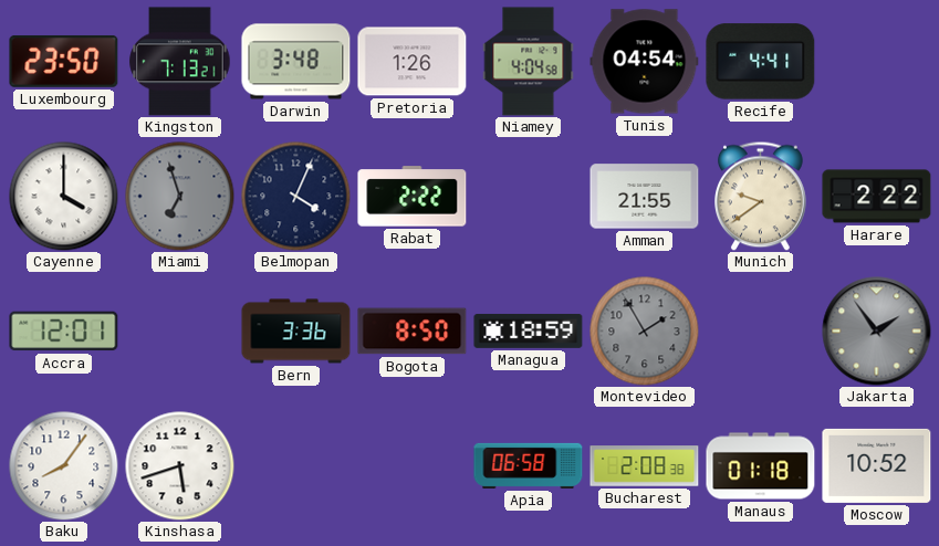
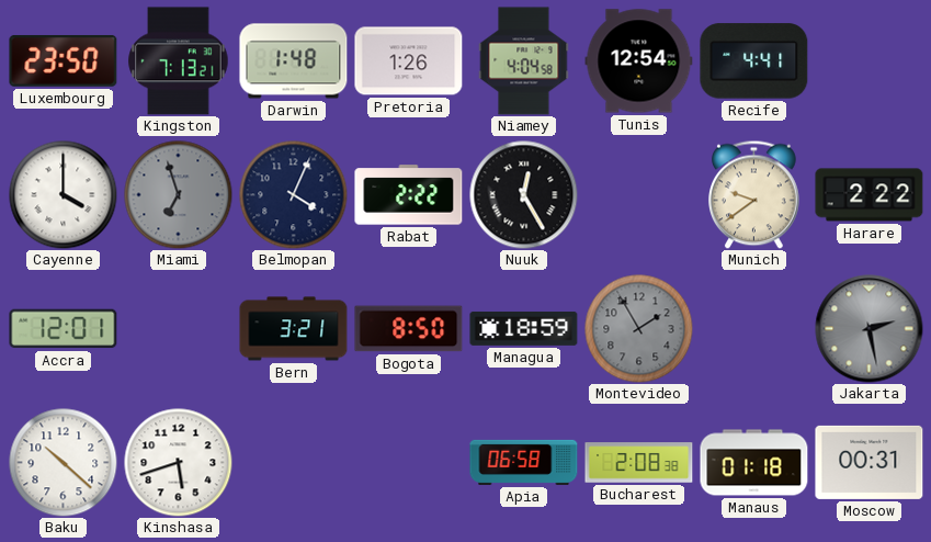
Darwin: 3:48 -> 1:48 (294, 61)
Tunis: 04:54 -> 12:54 (639, 61)
Nuuk: none -> 12:25 (524, 195)
Amman: 21:55 -> none (645, 197)
Bern: 3:36 -> 3:21 (294, 329)
Jakarta: 1:54 -> 2:28 (870, 329)
Baku: 8:06 -> 10:22 (64, 463)
Moscow: 10:52 -> 00:31 (870, 462)
